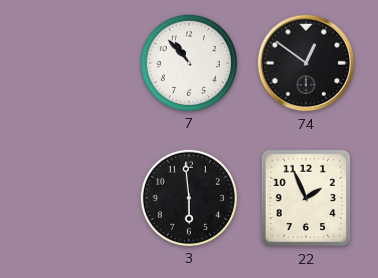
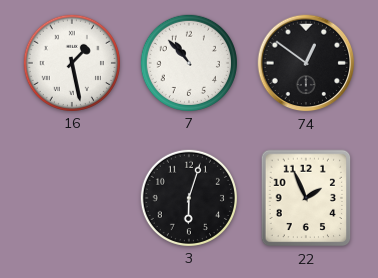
16: none -> 1:28 (71, 62)
3: 5:59 -> 6:03 (188, 197)
